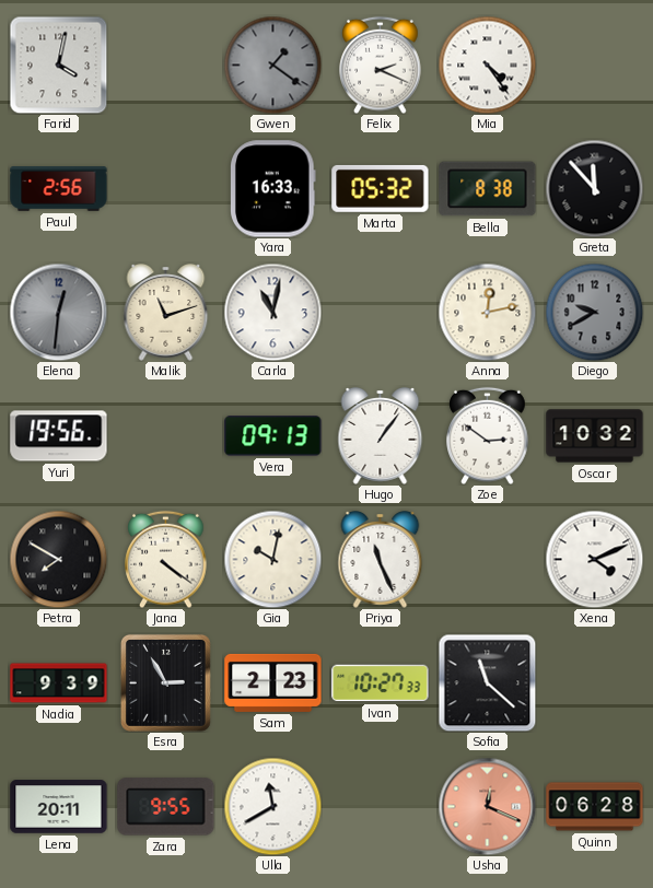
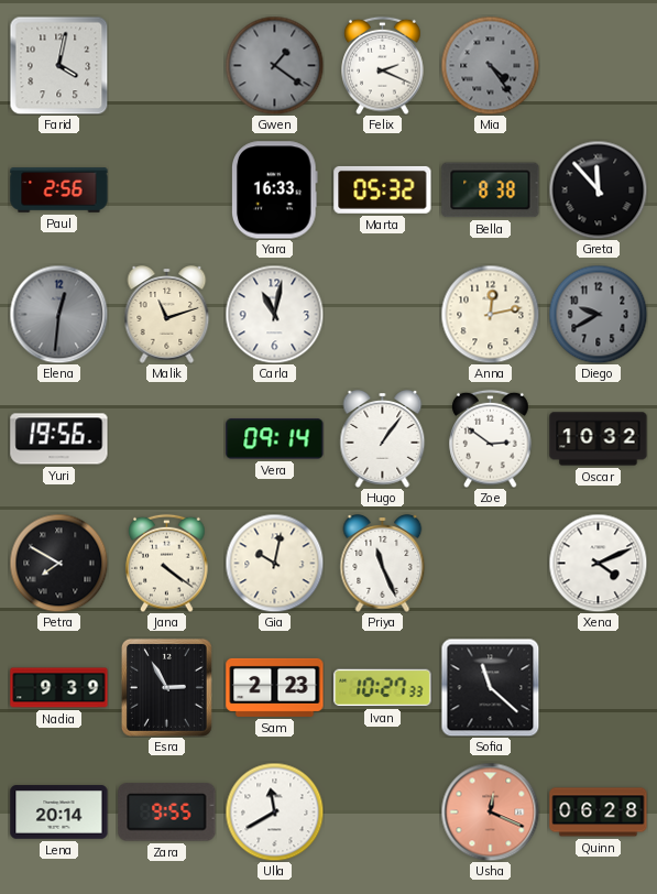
Mia dial: white -> grey (490, 65)
Vera: 09:13 -> 09:14 (275, 439)
Lena: 20:11 -> 20:14 (59, 813)
